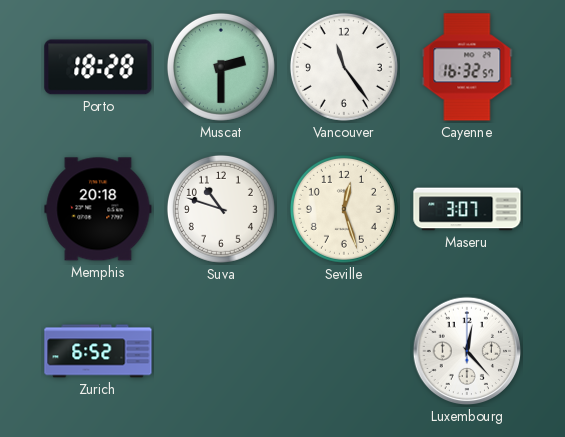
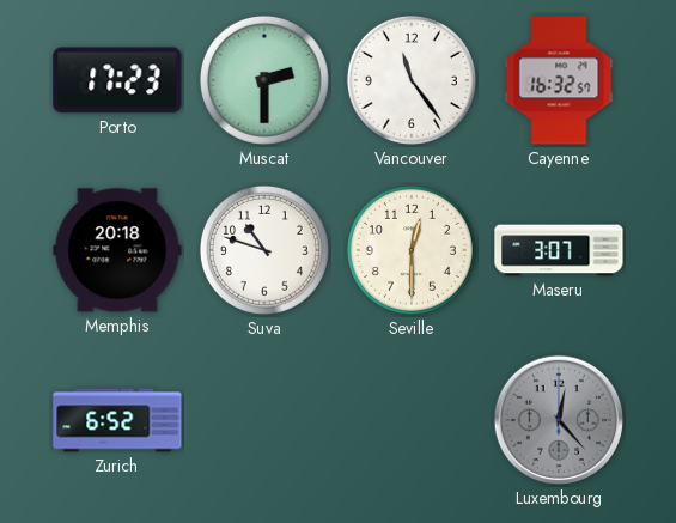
Porto: 18:28 -> 17:23 (117, 80)
Seville: 12:27 -> 12:30 (412, 250)
Luxembourg dial: white -> grey (559, 420)
